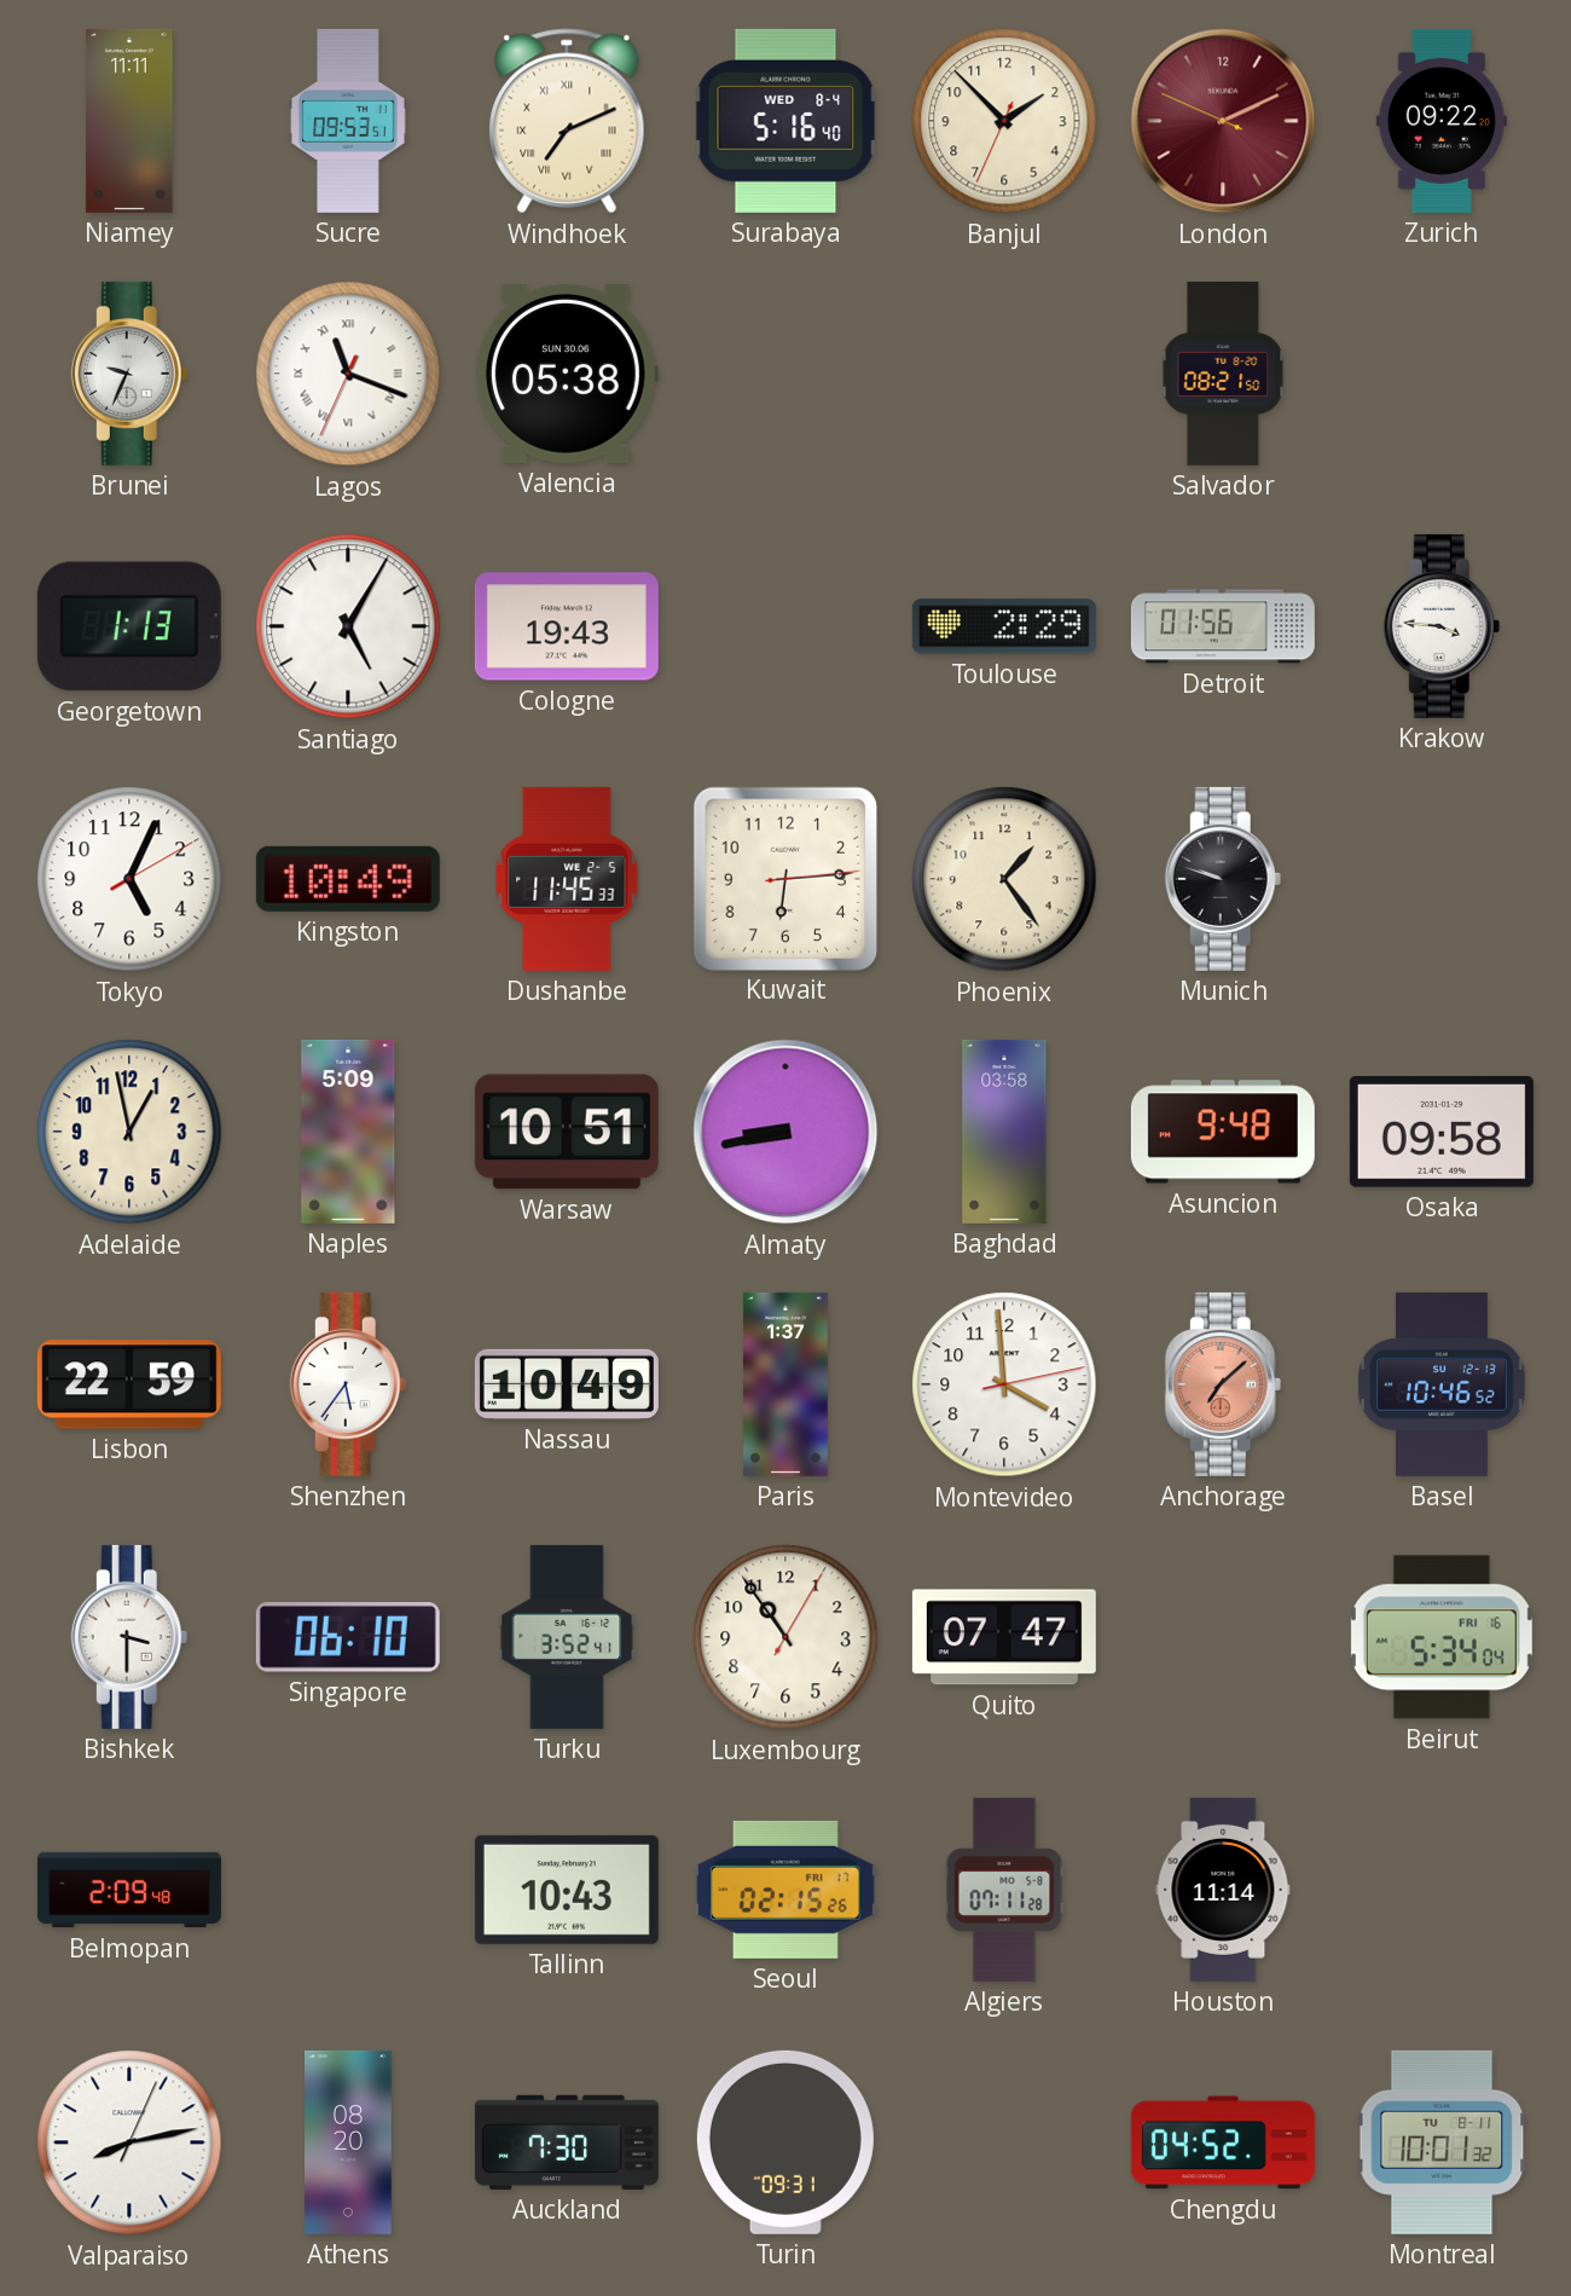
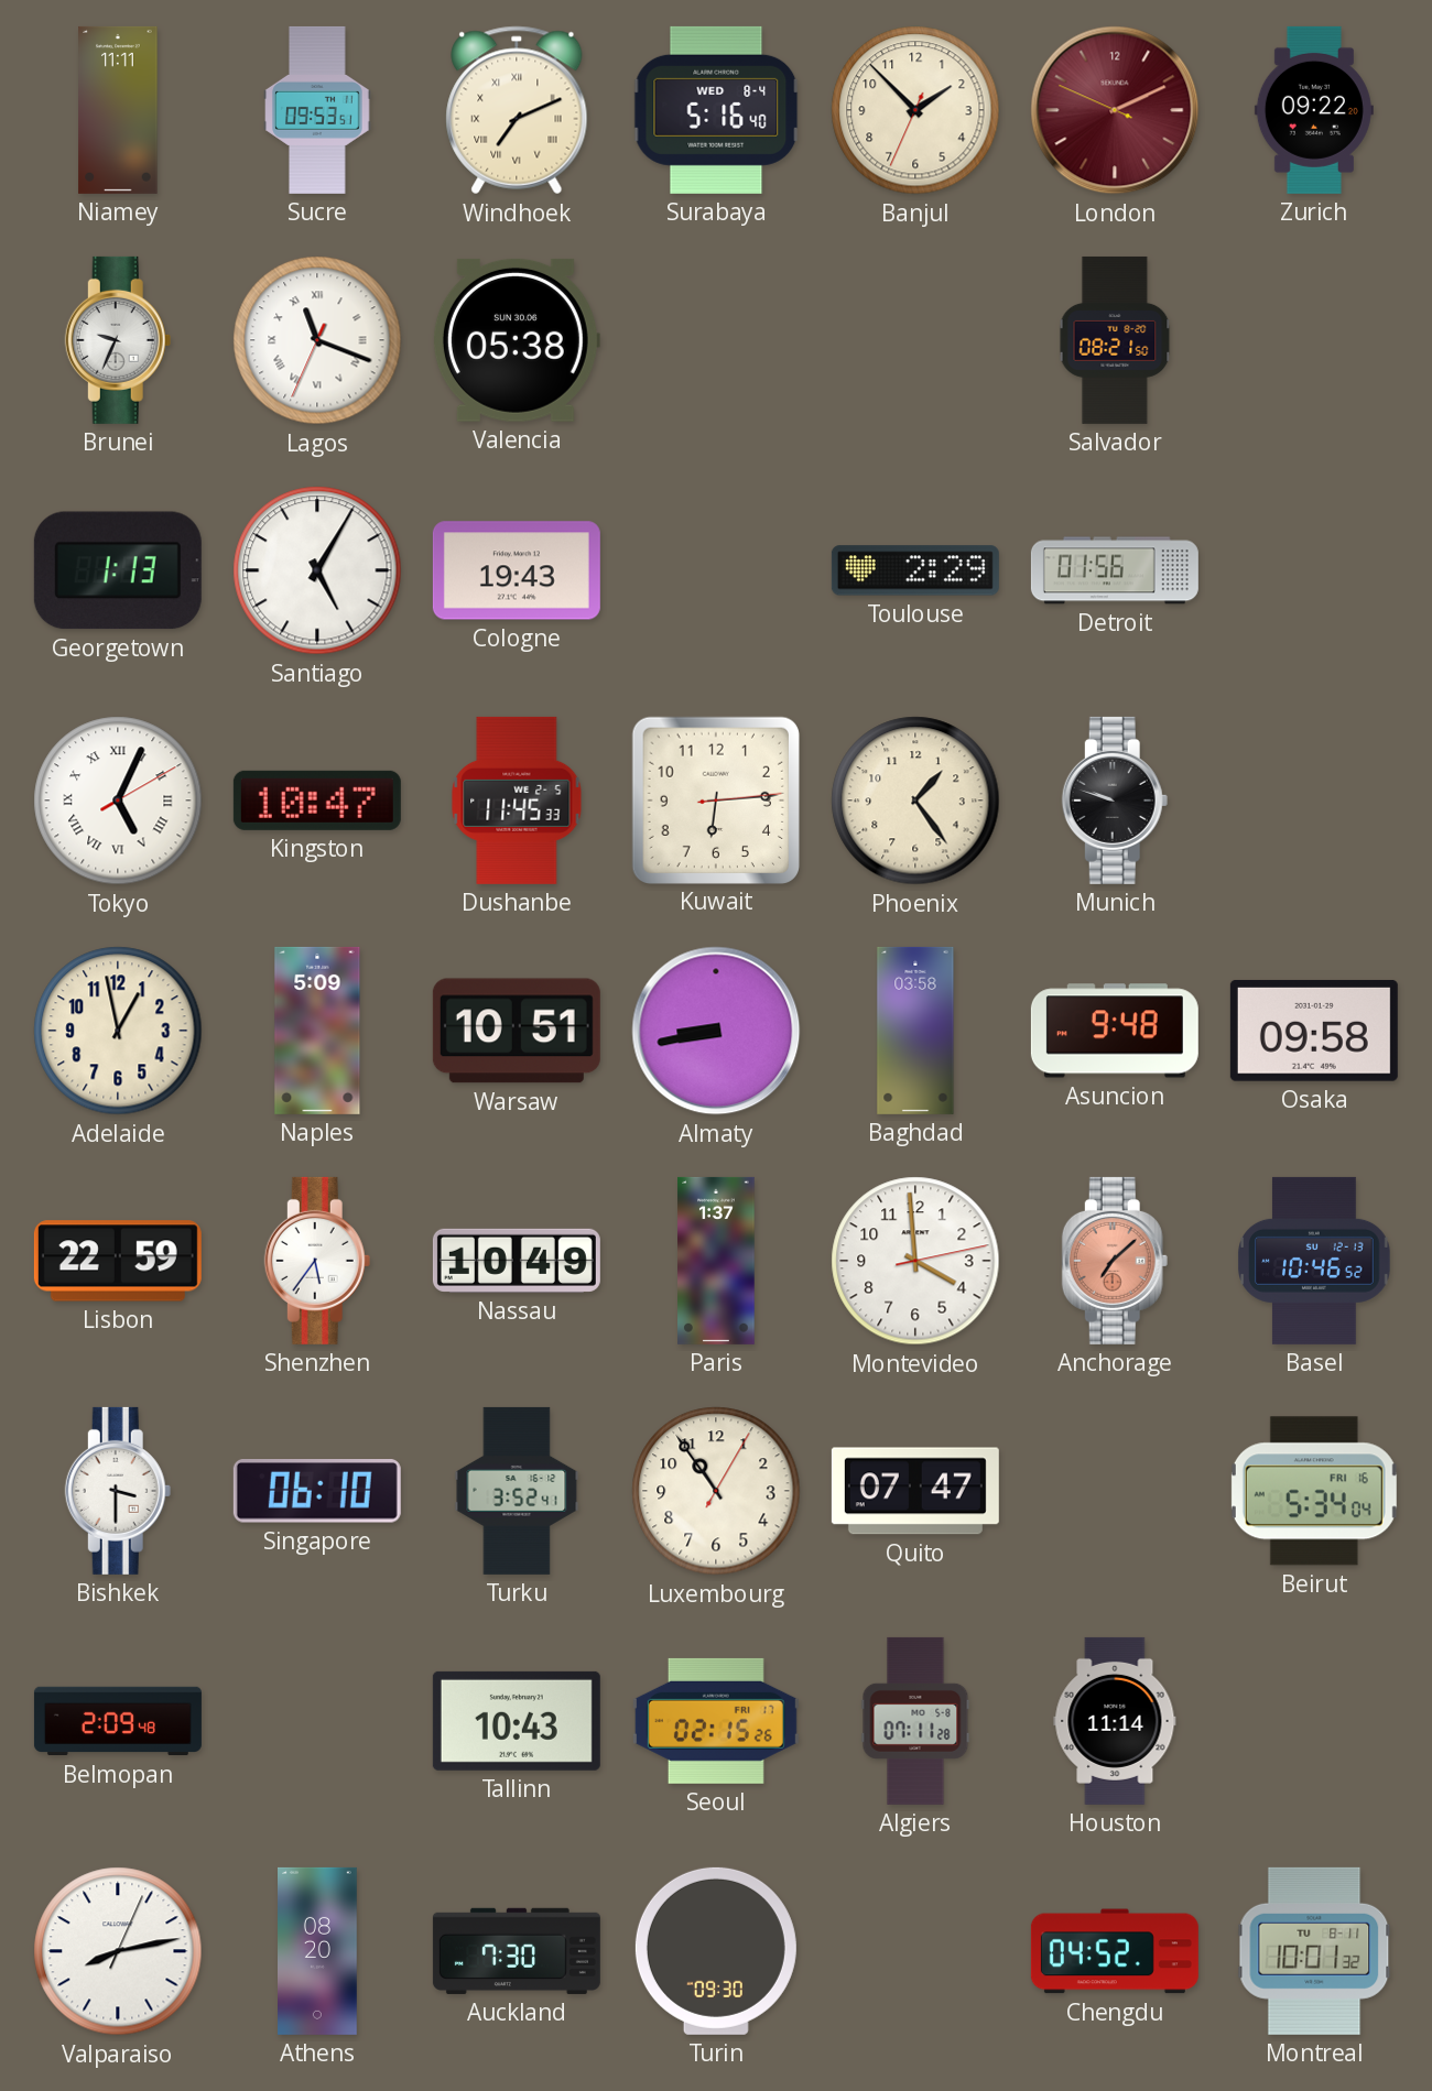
Krakow: 3:46 -> none (1442, 626)
Tokyo numerals: Arabic -> Roman (118, 801)
Kingston: 10:49 -> 10:47 (317, 801)
Turin: 09:31 -> 09:30 (716, 1951)
